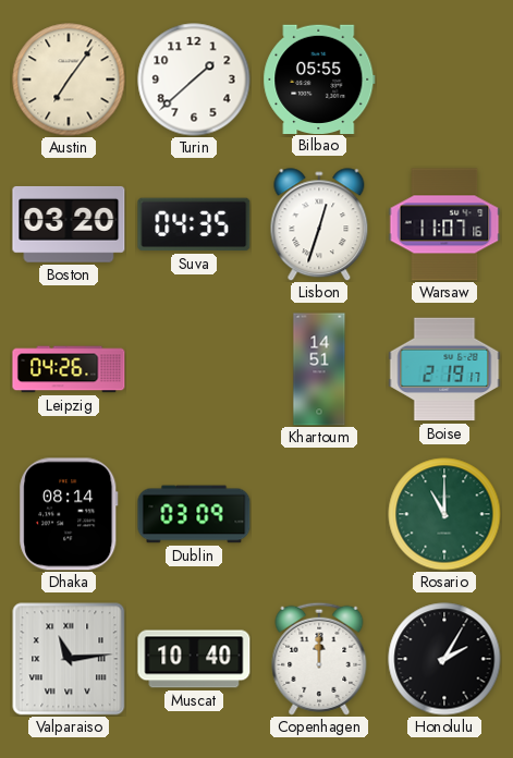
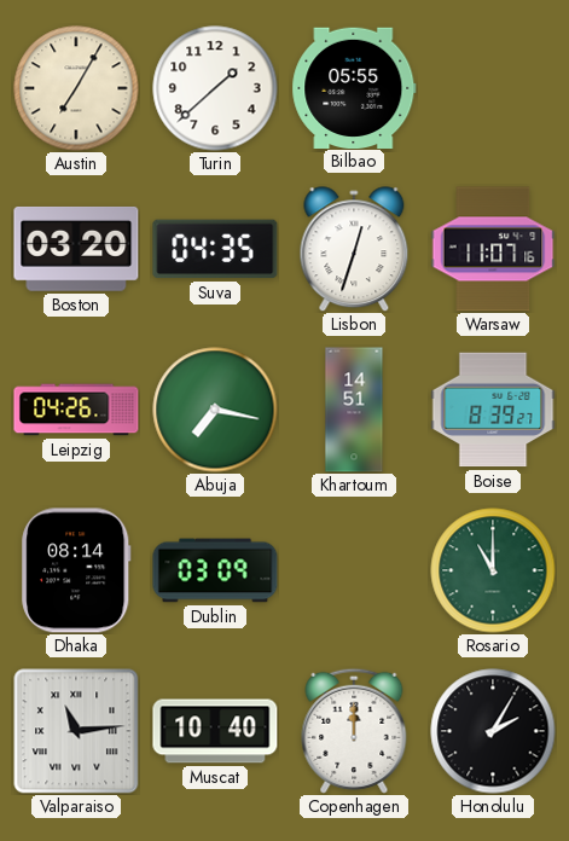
Austin: 7:06 -> 7:05 (76, 88)
Abuja: none -> 7:17 (215, 410)
Boise: 2:19 -> 8:39 (493, 410)
